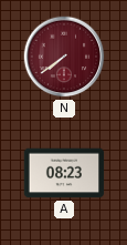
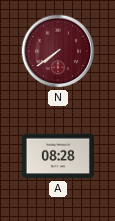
A: 08:23 -> 08:28 (58, 156)
